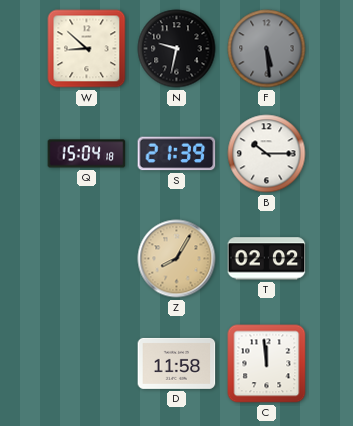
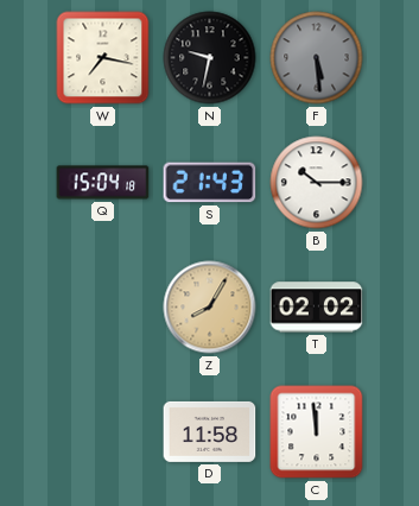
W: 8:52 -> 7:17 (103, 58)
S: 21:39 -> 21:43 (210, 183)
